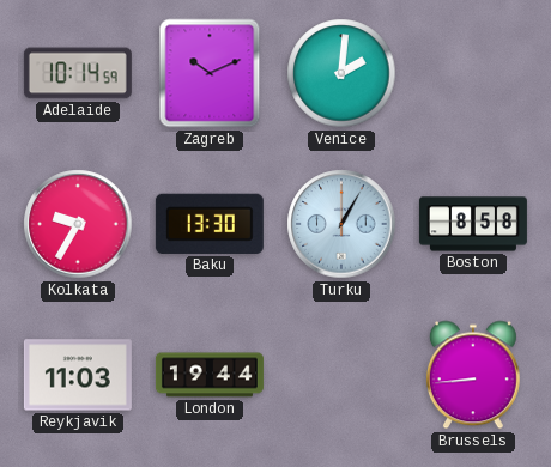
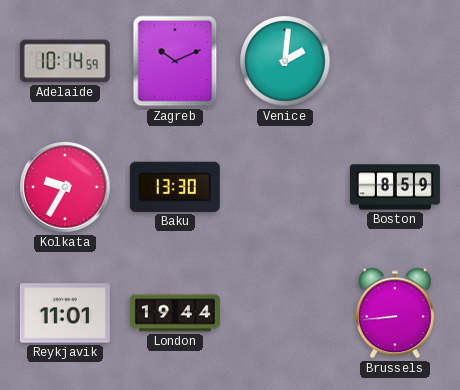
Turku: 1:05 -> none (341, 224)
Boston: 8:58 -> 8:59 (395, 187)
Reykjavik: 11:03 -> 11:01 (65, 313)
